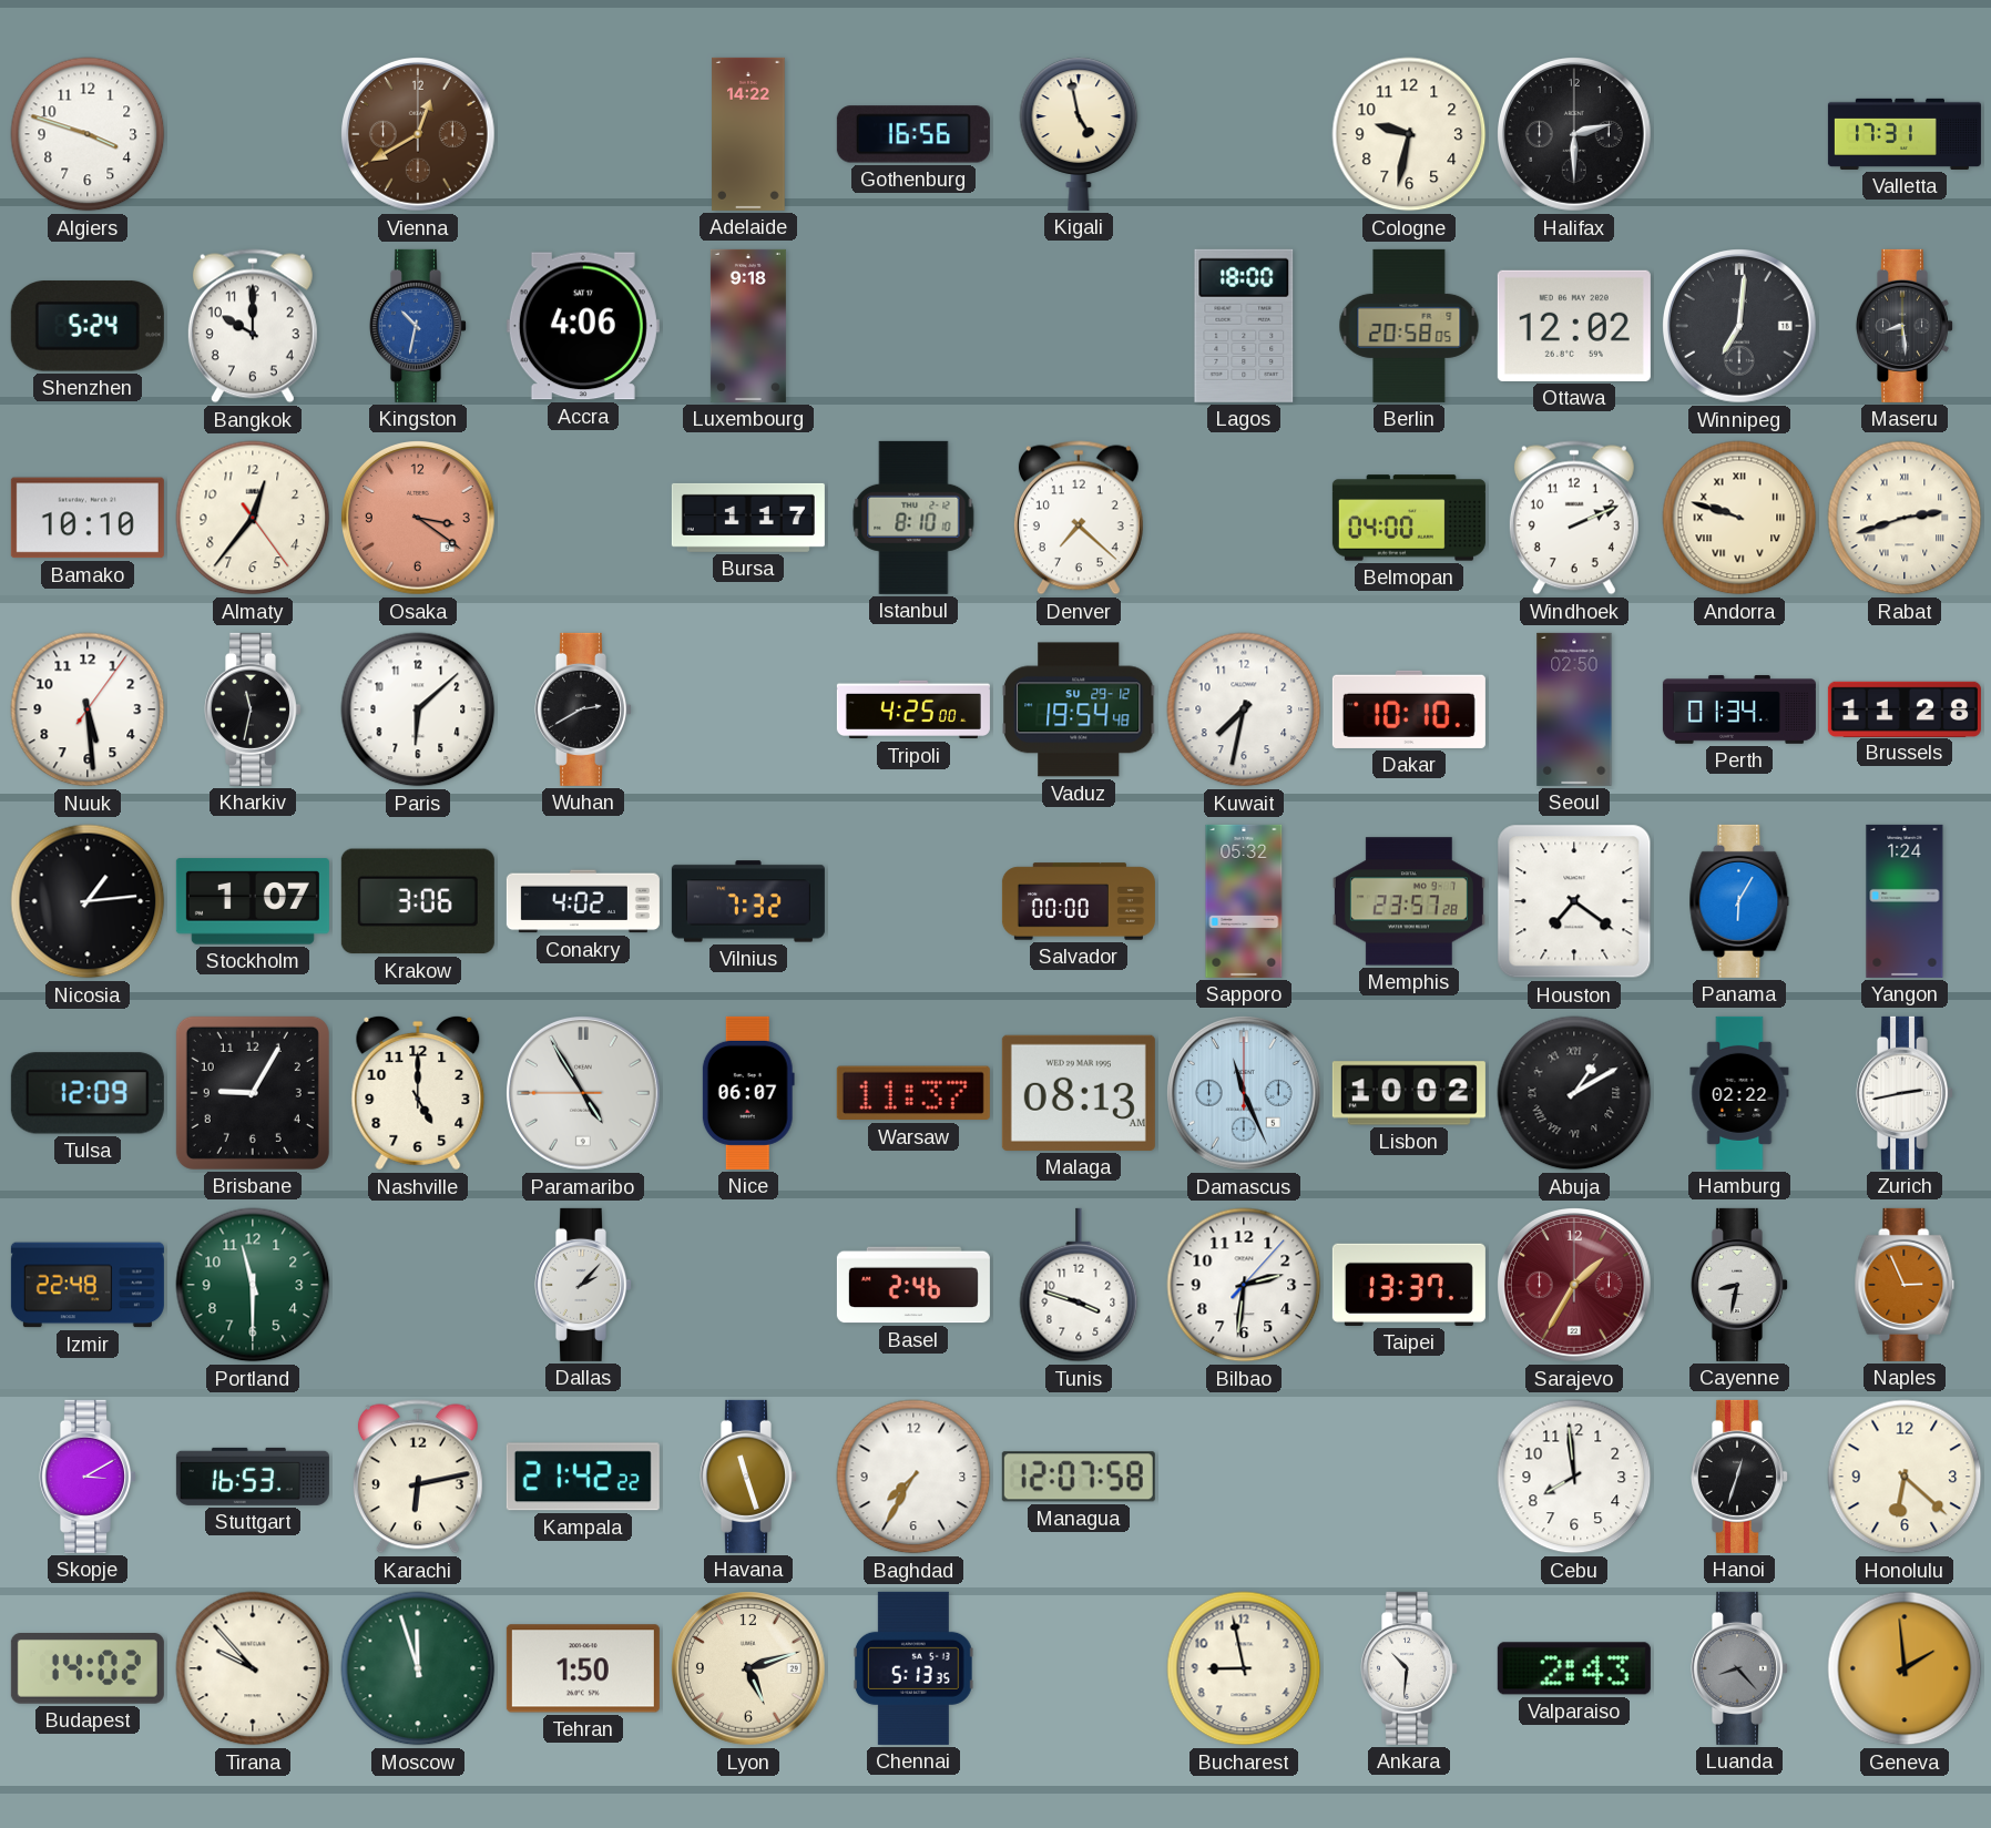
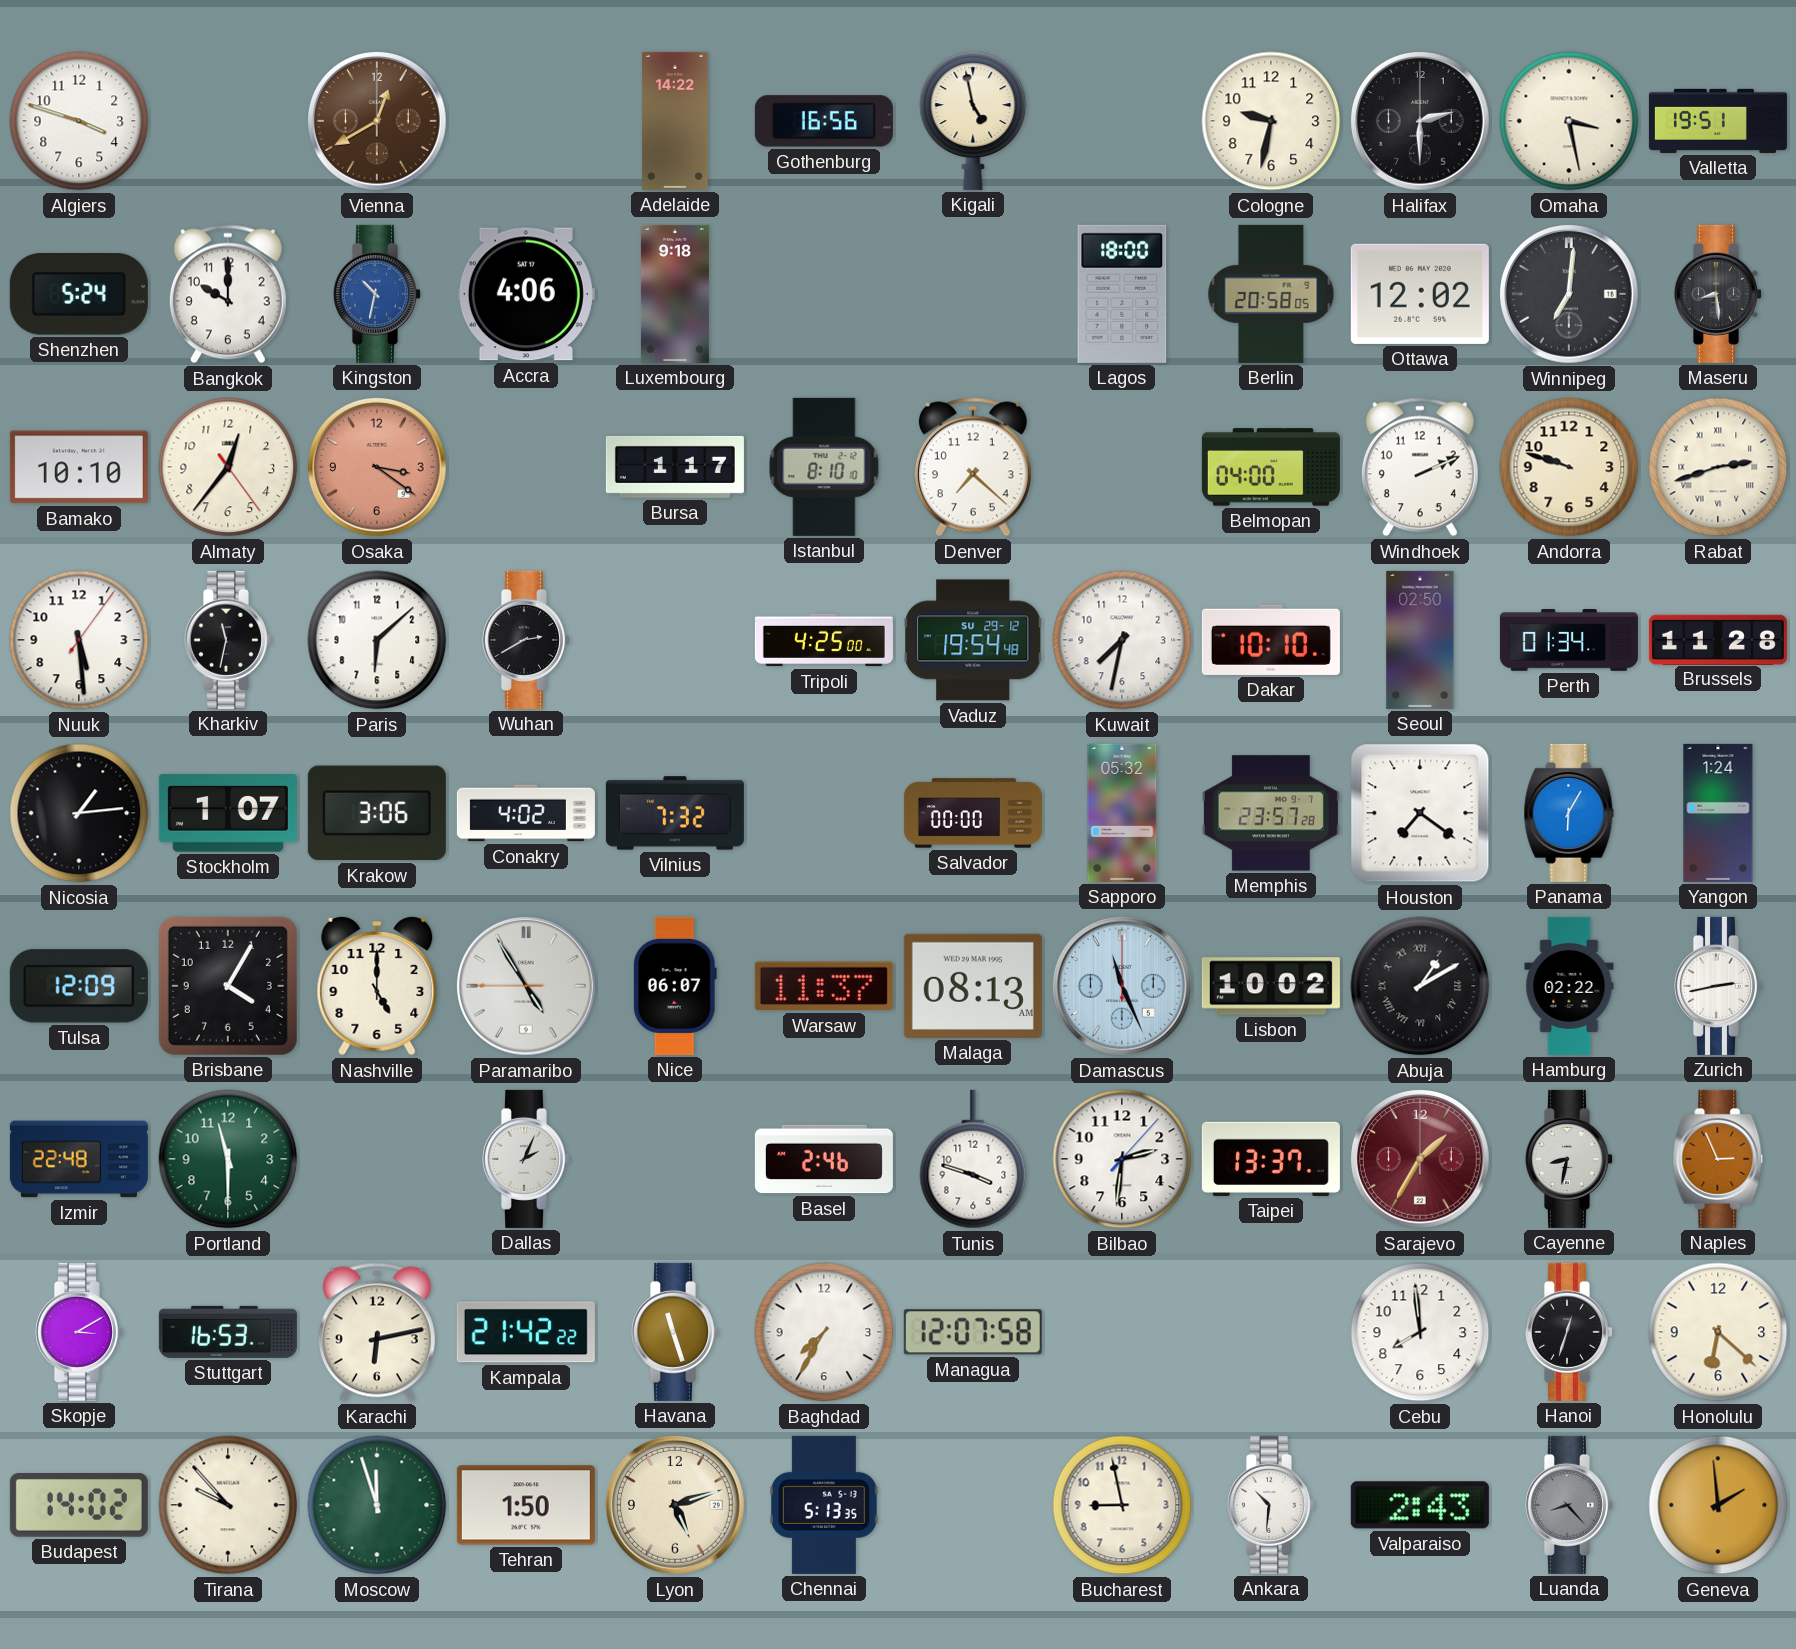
Omaha: none -> 3:28 (1569, 121)
Valletta: 17:31 -> 19:51 (1718, 121)
Andorra numerals: Roman -> Arabic (1569, 467)
Brisbane: 9:05 -> 4:05 (228, 986)
Dallas: 2:07 -> 2:04 (526, 1159)
